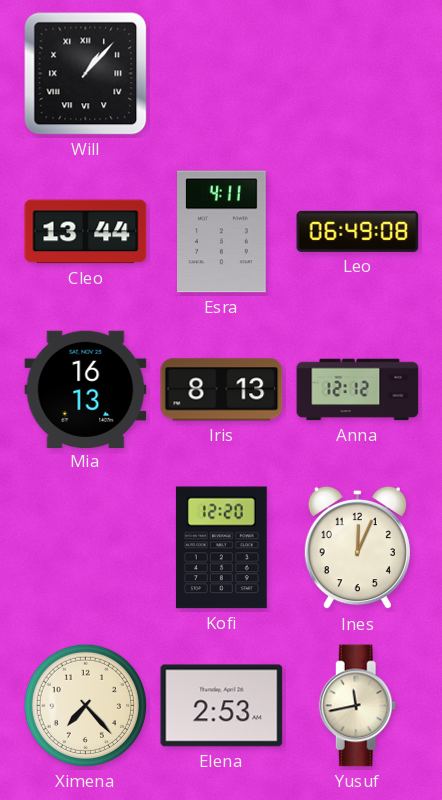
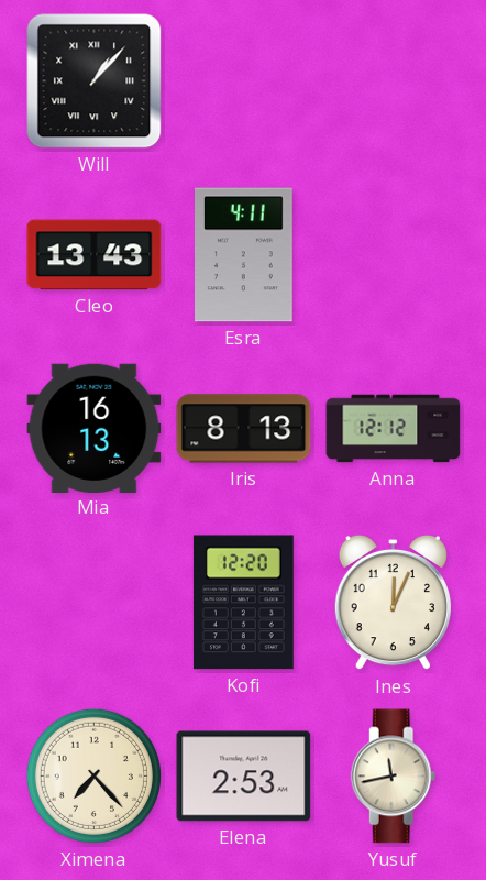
Cleo: 13:44 -> 13:43 (95, 255)
Leo: 06:49 -> none (358, 231)
